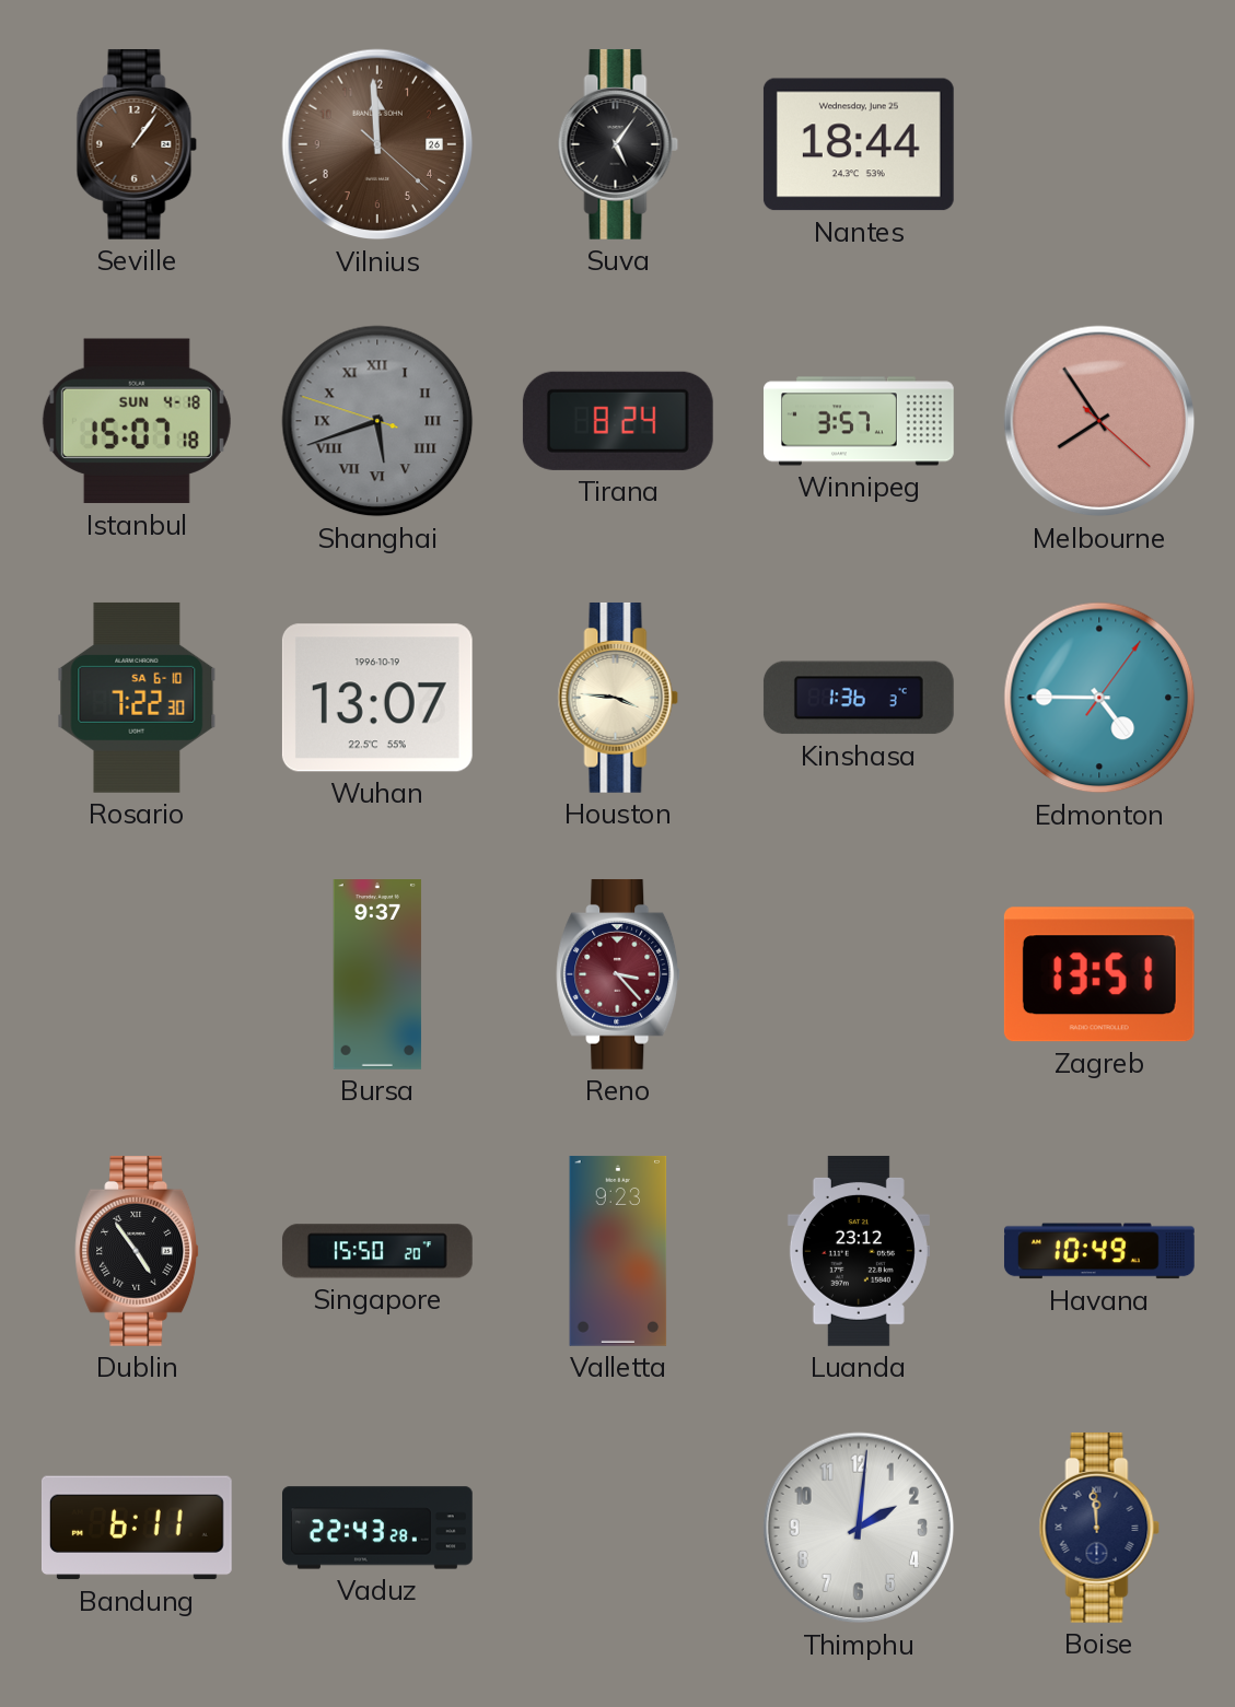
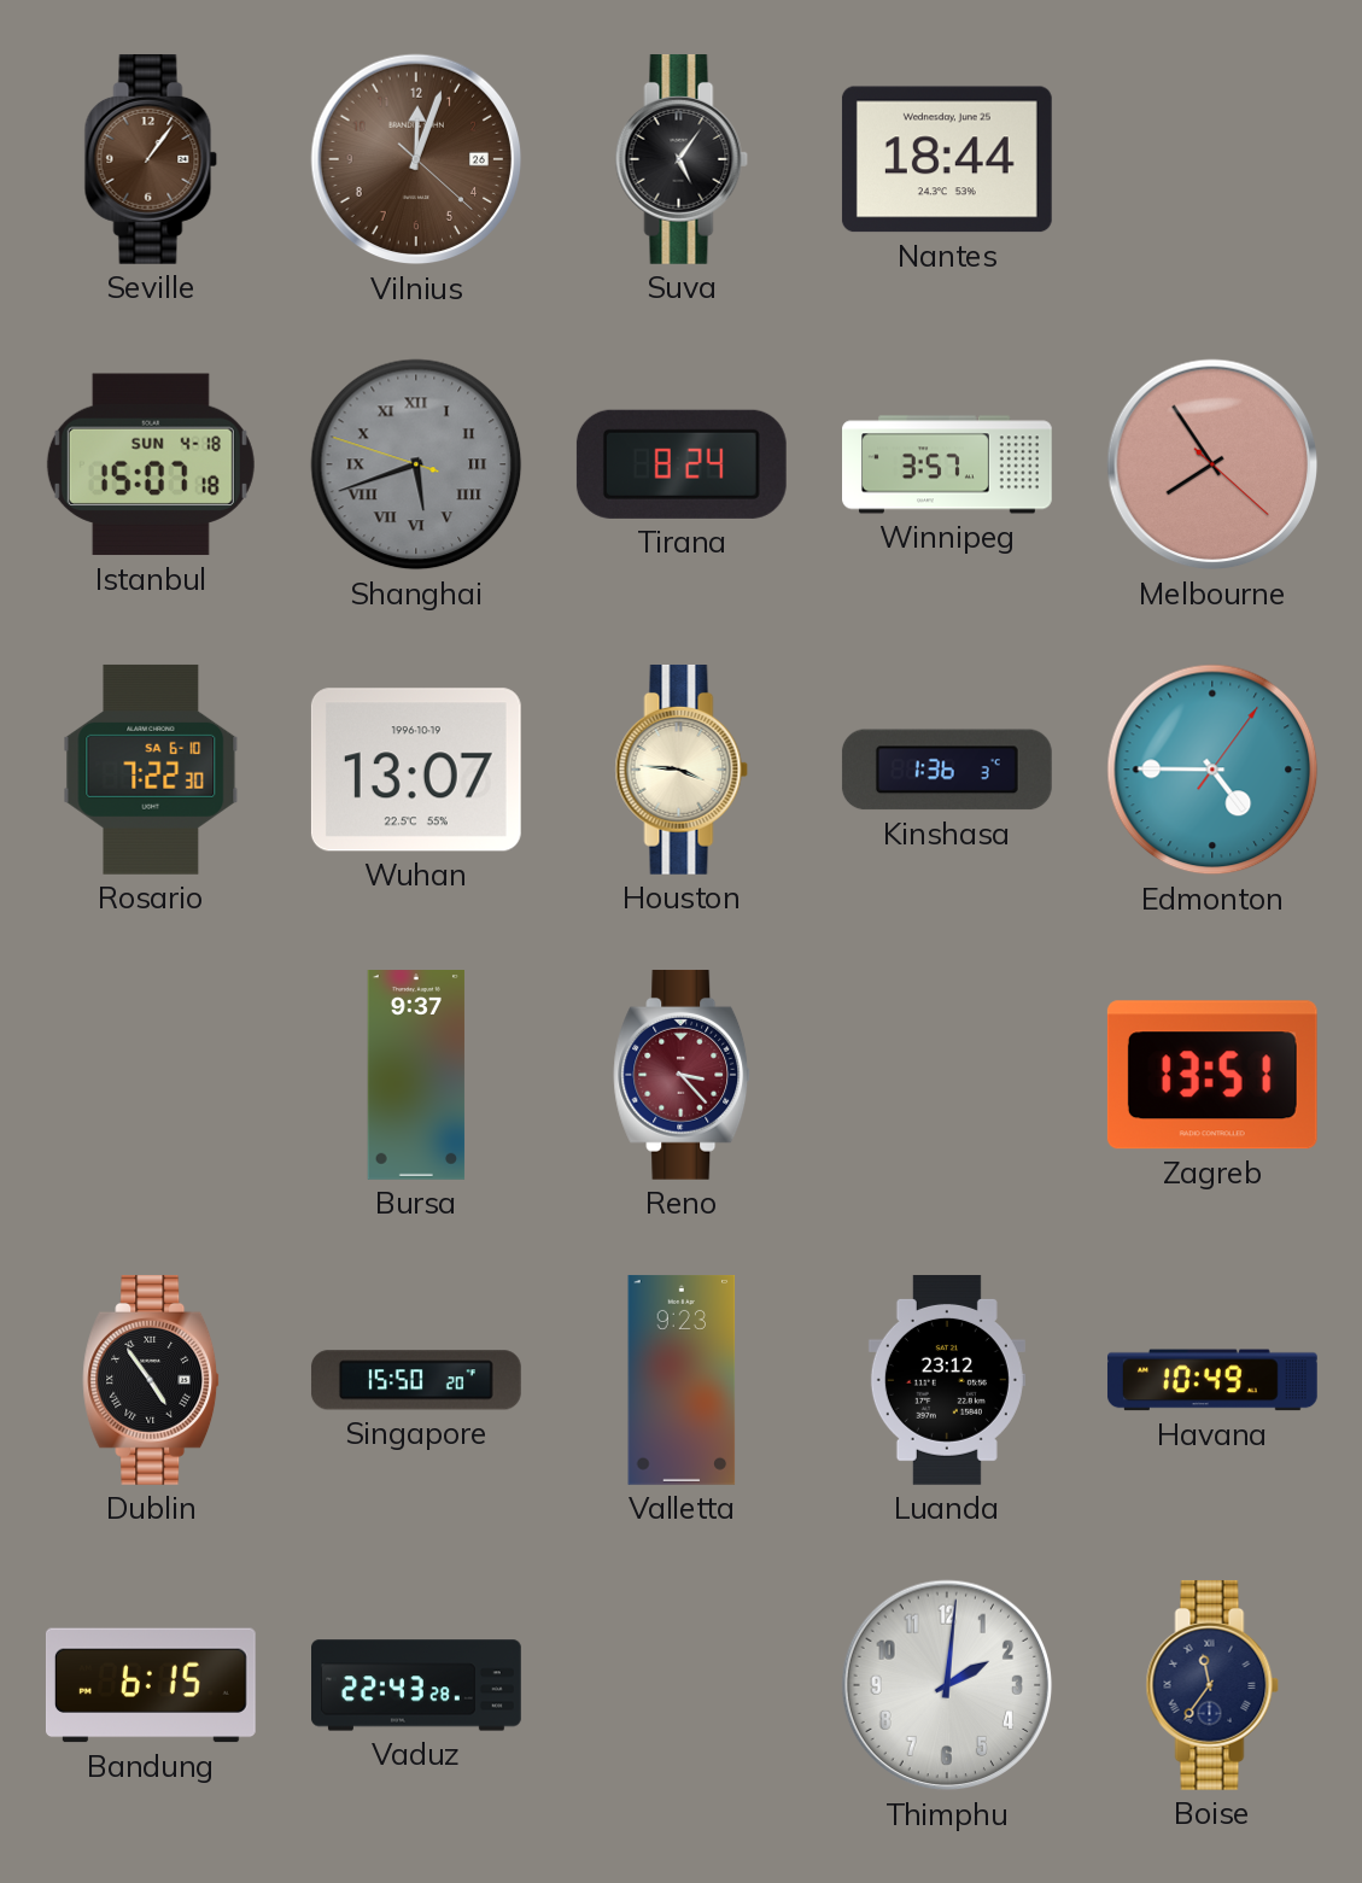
Vilnius: 11:59 -> 12:03 (416, 159)
Bandung: 6:11 -> 6:15 (151, 1685)
Boise: 11:59 -> 11:36 (1212, 1685)
